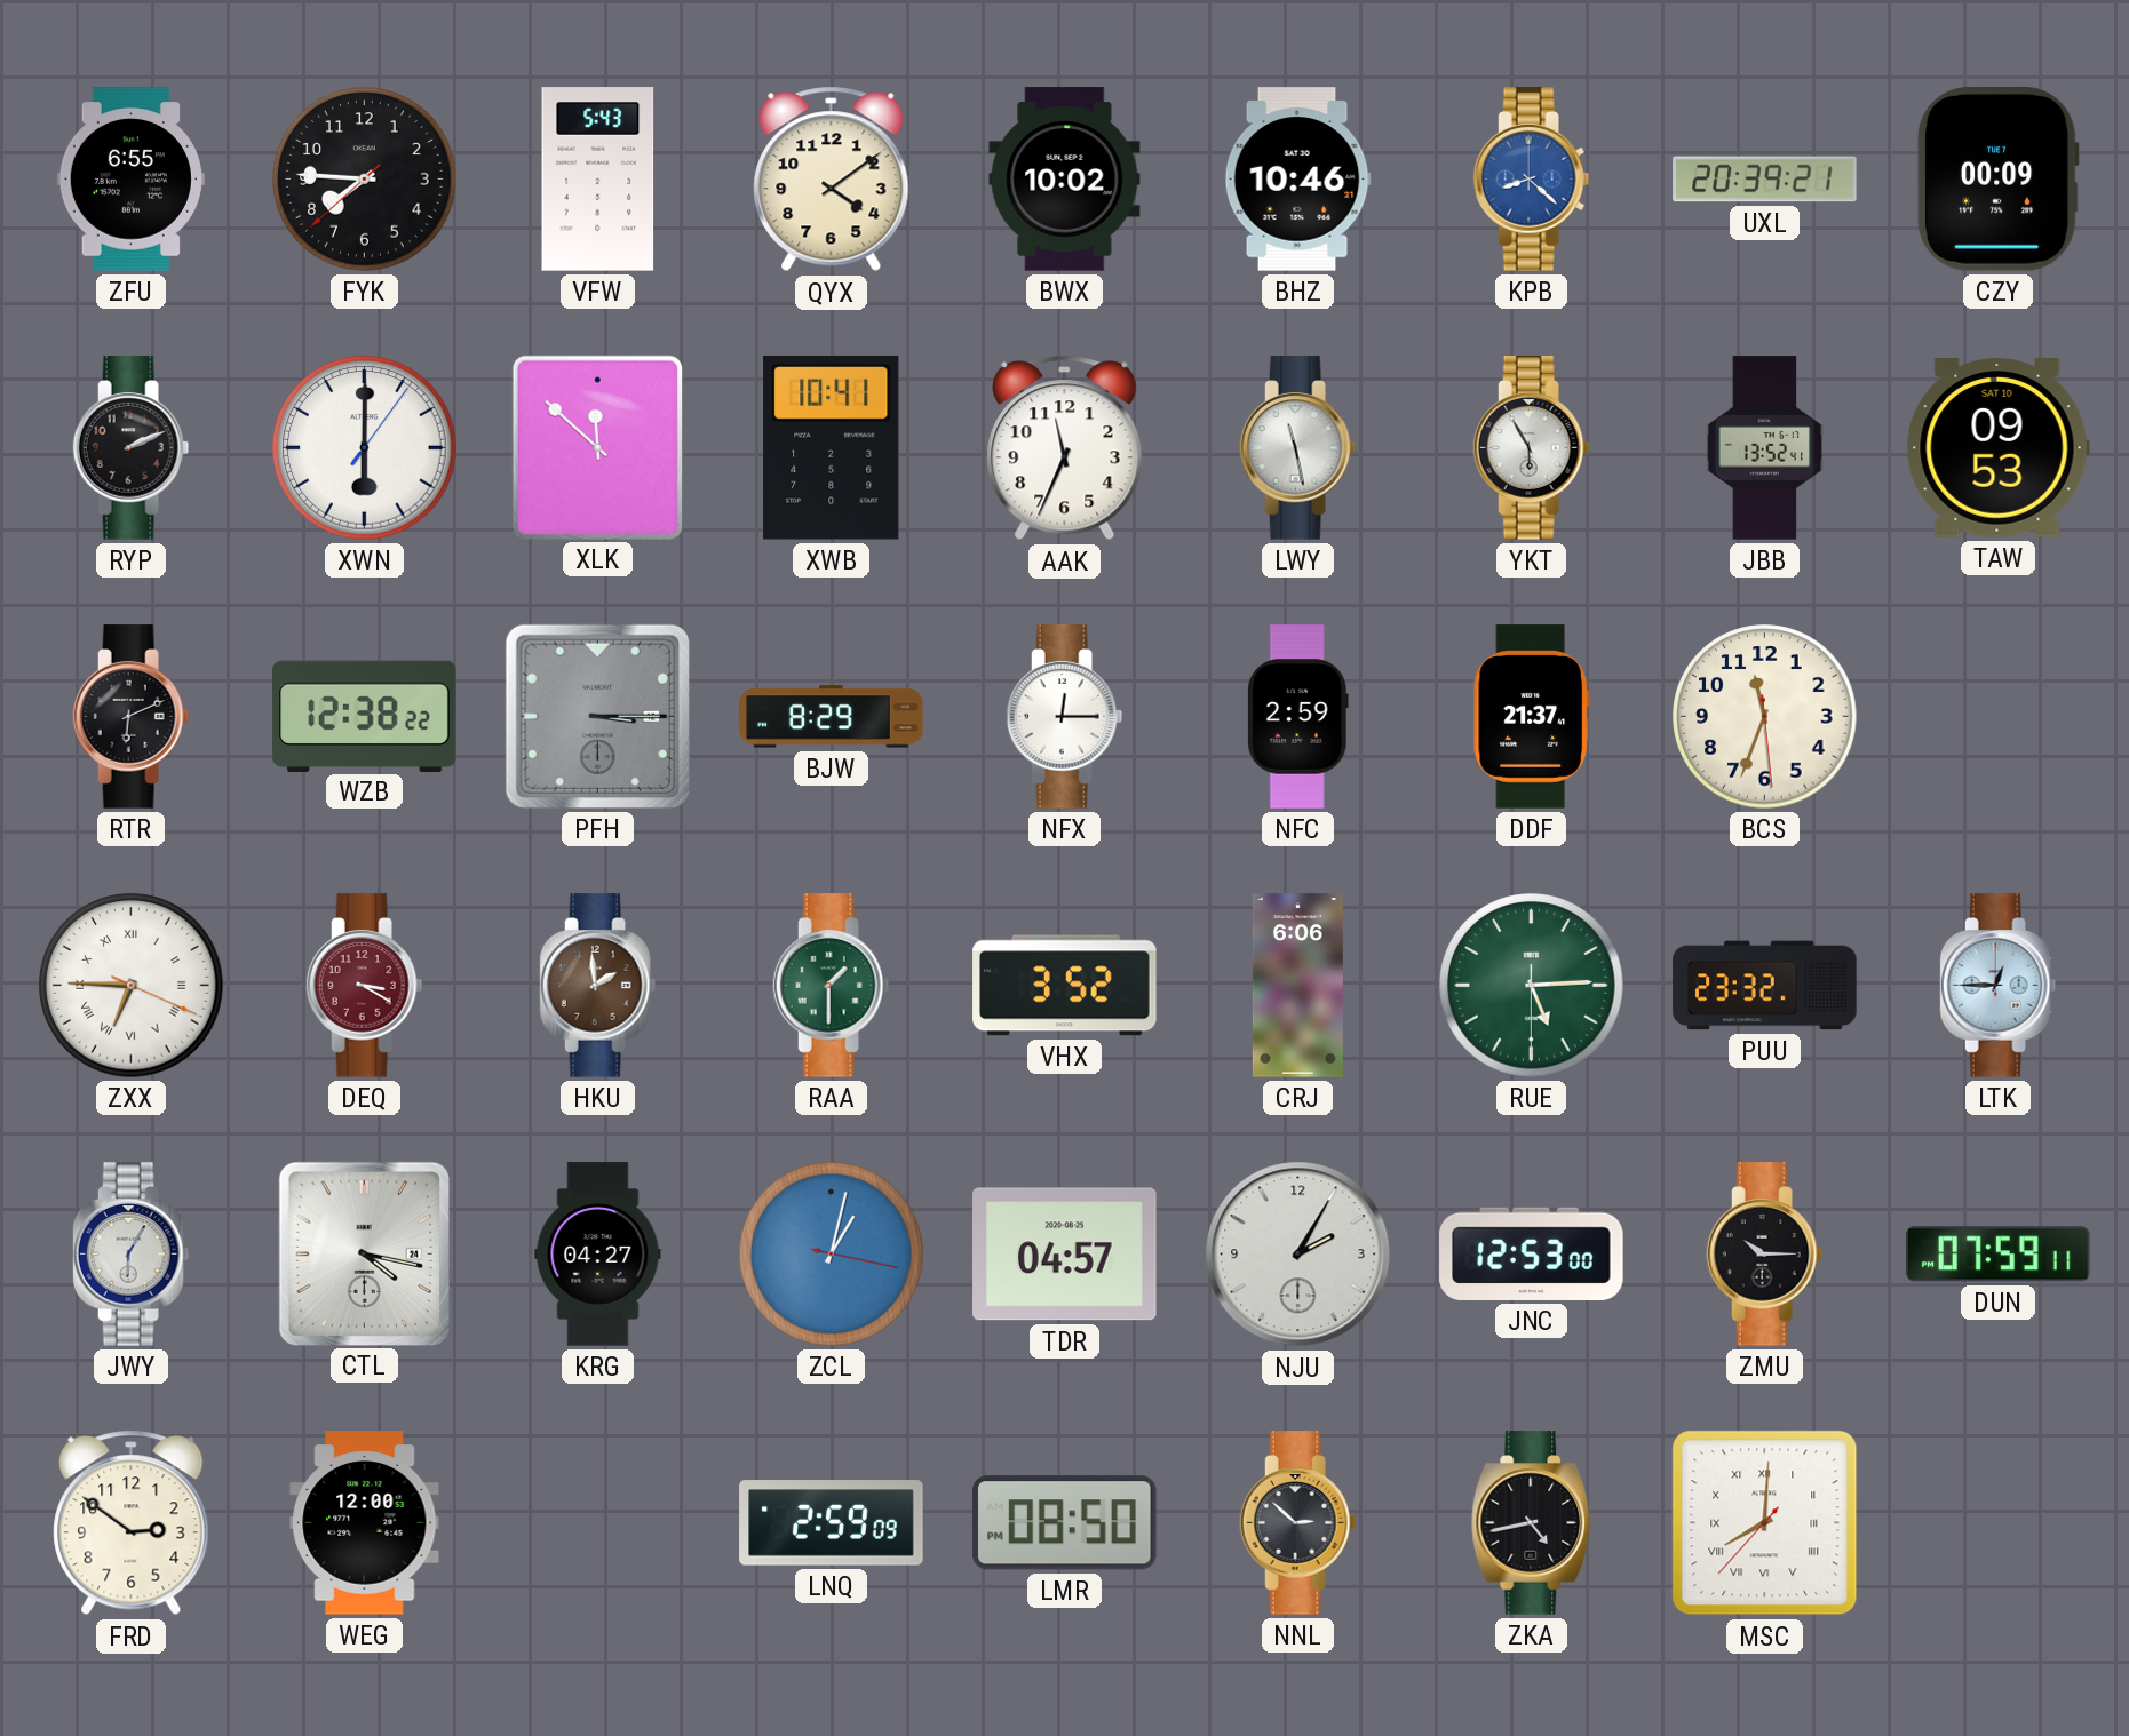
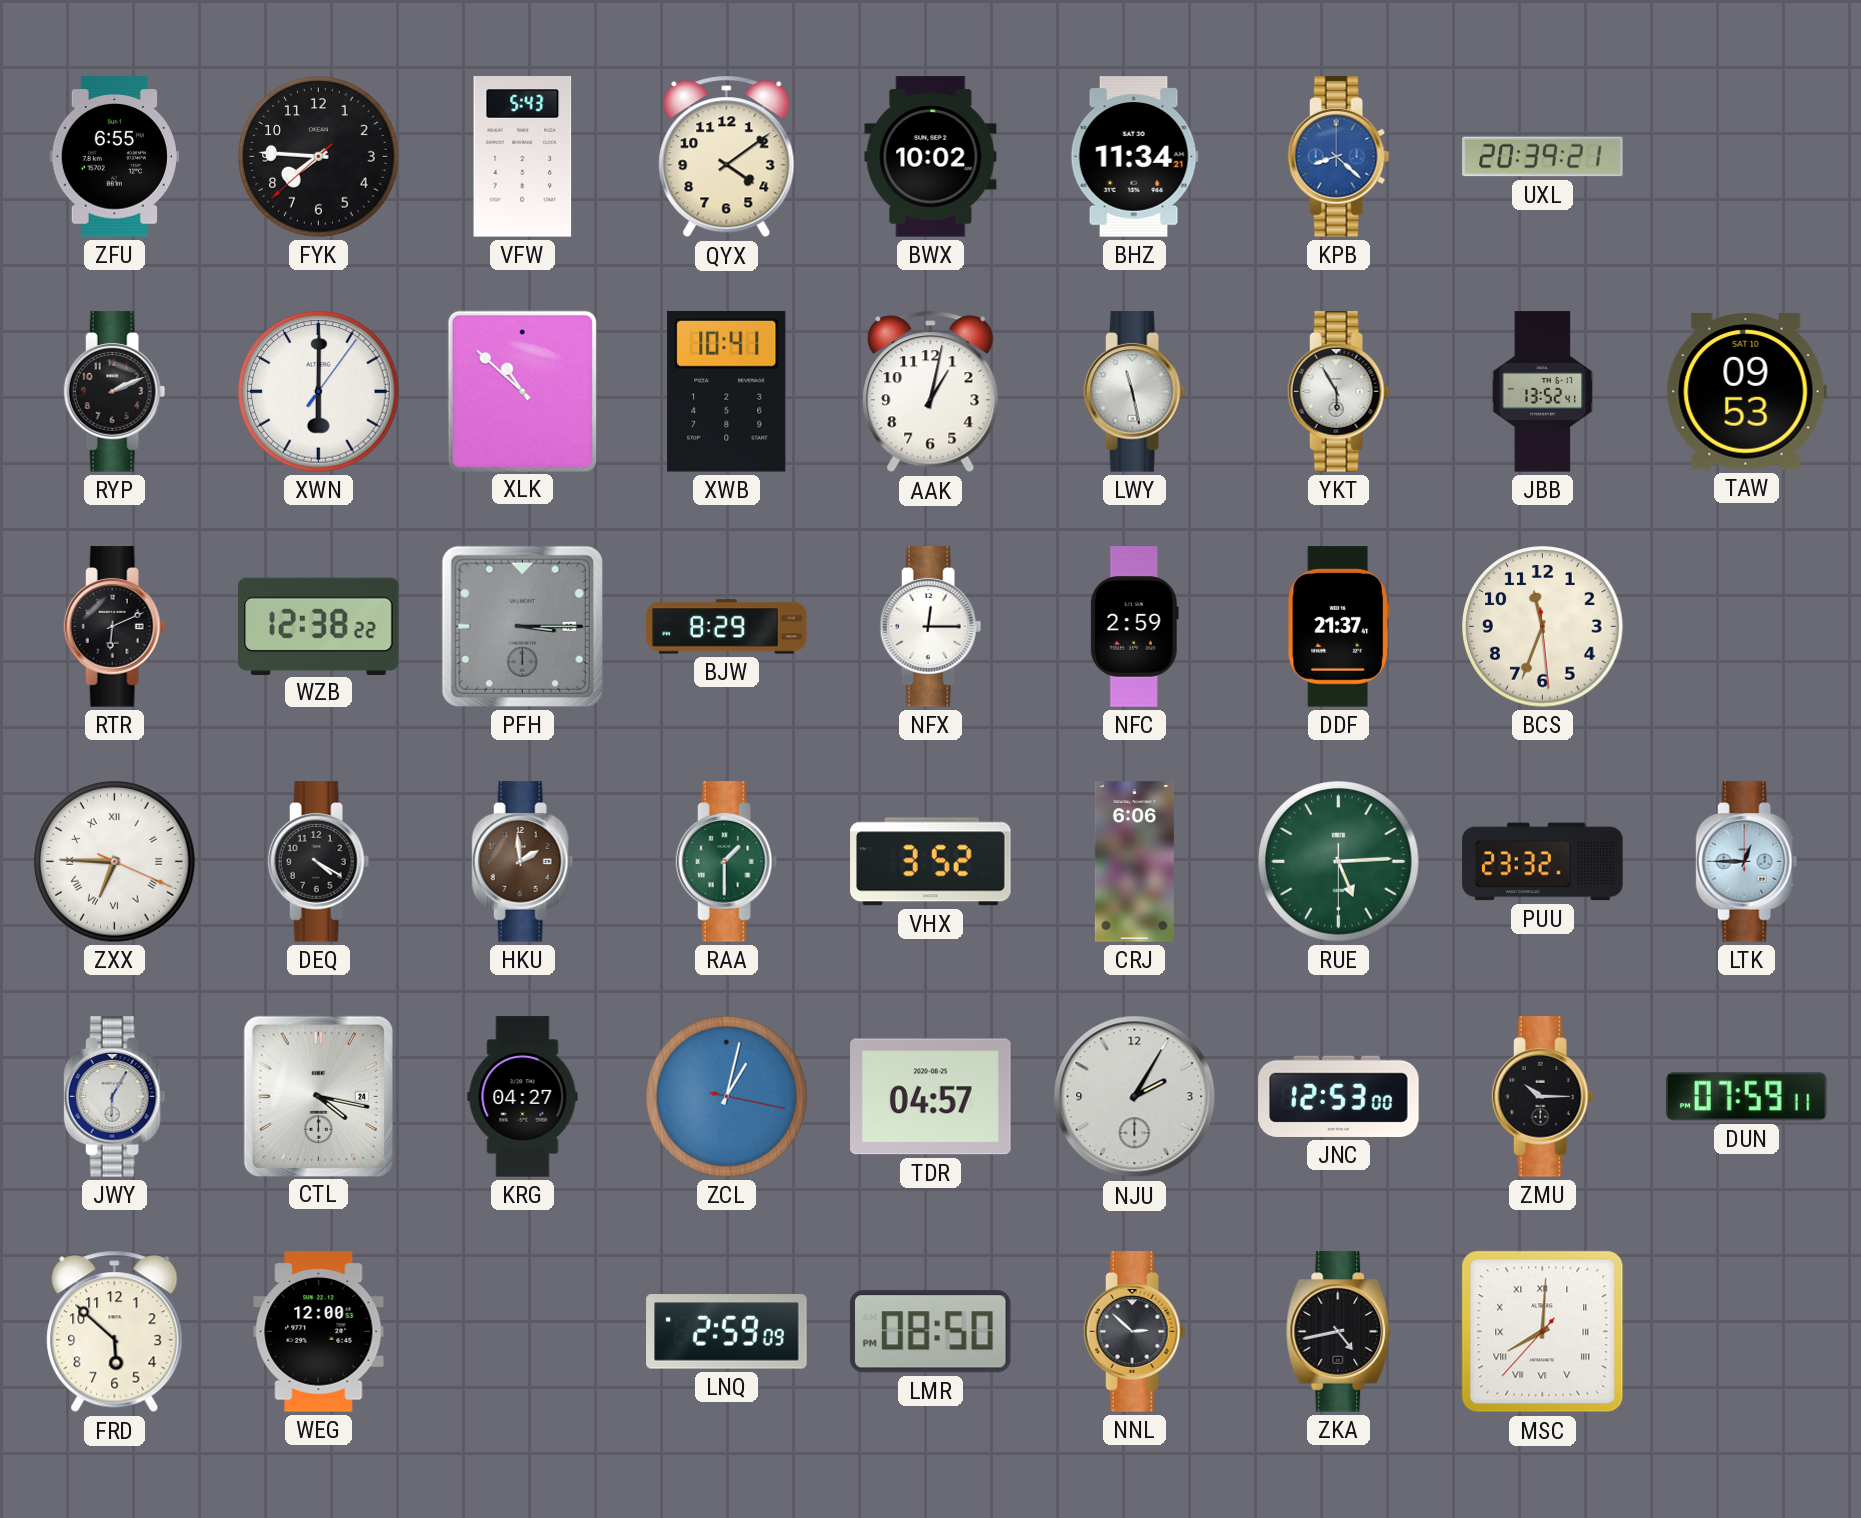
BHZ: 10:46 -> 11:34 (1134, 157)
CZY: 00:09 -> none (1997, 180)
XLK: 11:52 -> 10:52 (522, 391)
AAK: 11:34 -> 1:02 (931, 392)
DEQ: 3:20 -> 4:20 (319, 862)
DEQ dial: burgundy -> black (319, 862)
FRD: 2:51 -> 5:52 (115, 1332)
